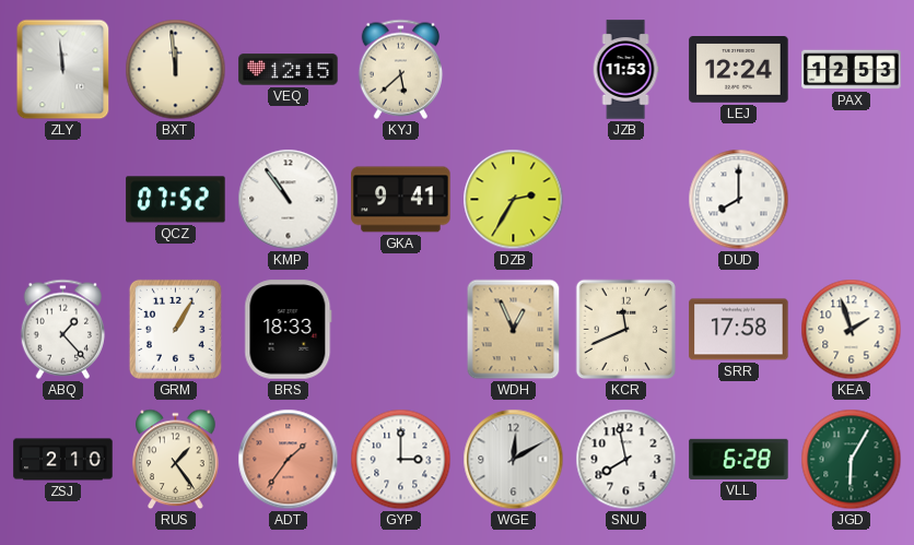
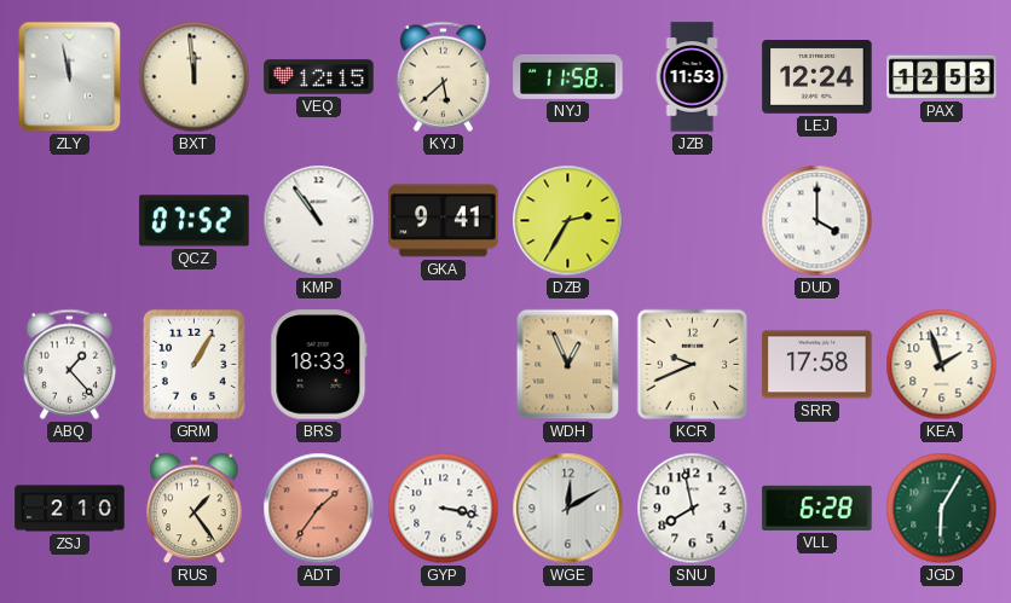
ZLY: 11:59 -> 11:58 (70, 77)
NYJ: none -> 11:58 (568, 76)
DUD: 8:00 -> 4:00 (818, 221)
KCR: 11:41 -> 9:41 (693, 365)
GYP: 3:00 -> 3:17 (444, 509)
